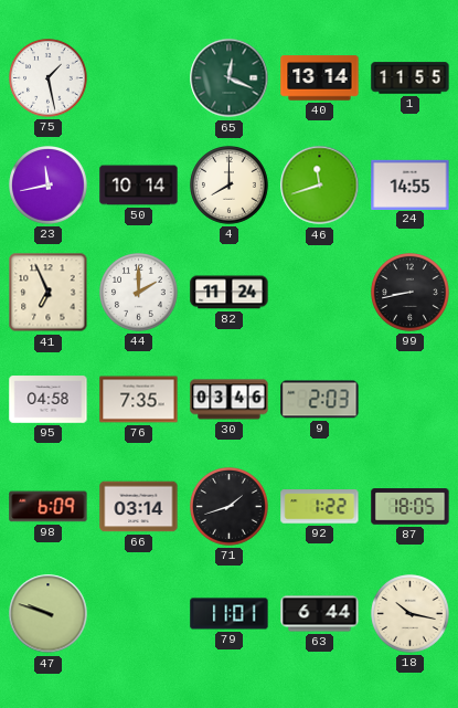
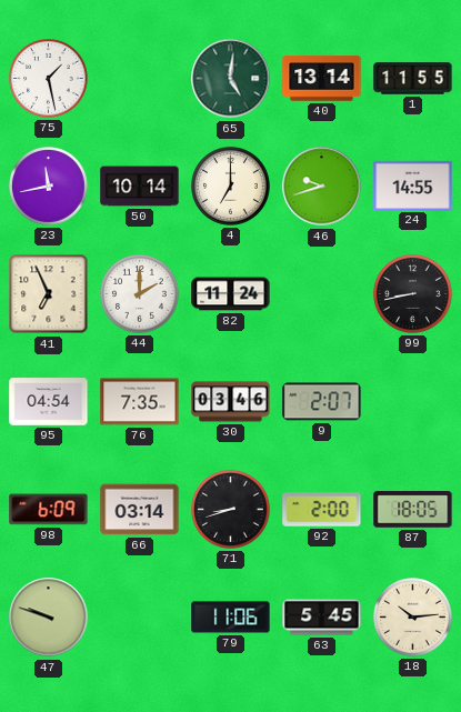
65: 12:19 -> 5:01 (231, 79)
4: 8:00 -> 7:00 (231, 187)
46: 11:42 -> 9:42 (322, 187)
95: 04:58 -> 04:54 (49, 402)
9: 2:03 -> 2:07 (322, 402)
71: 1:42 -> 8:42 (231, 510)
92: 1:22 -> 2:00 (322, 510)
79: 11:01 -> 11:06 (231, 618)
63: 6:44 -> 5:45 (322, 618)
18: 10:17 -> 10:14 (413, 618)
